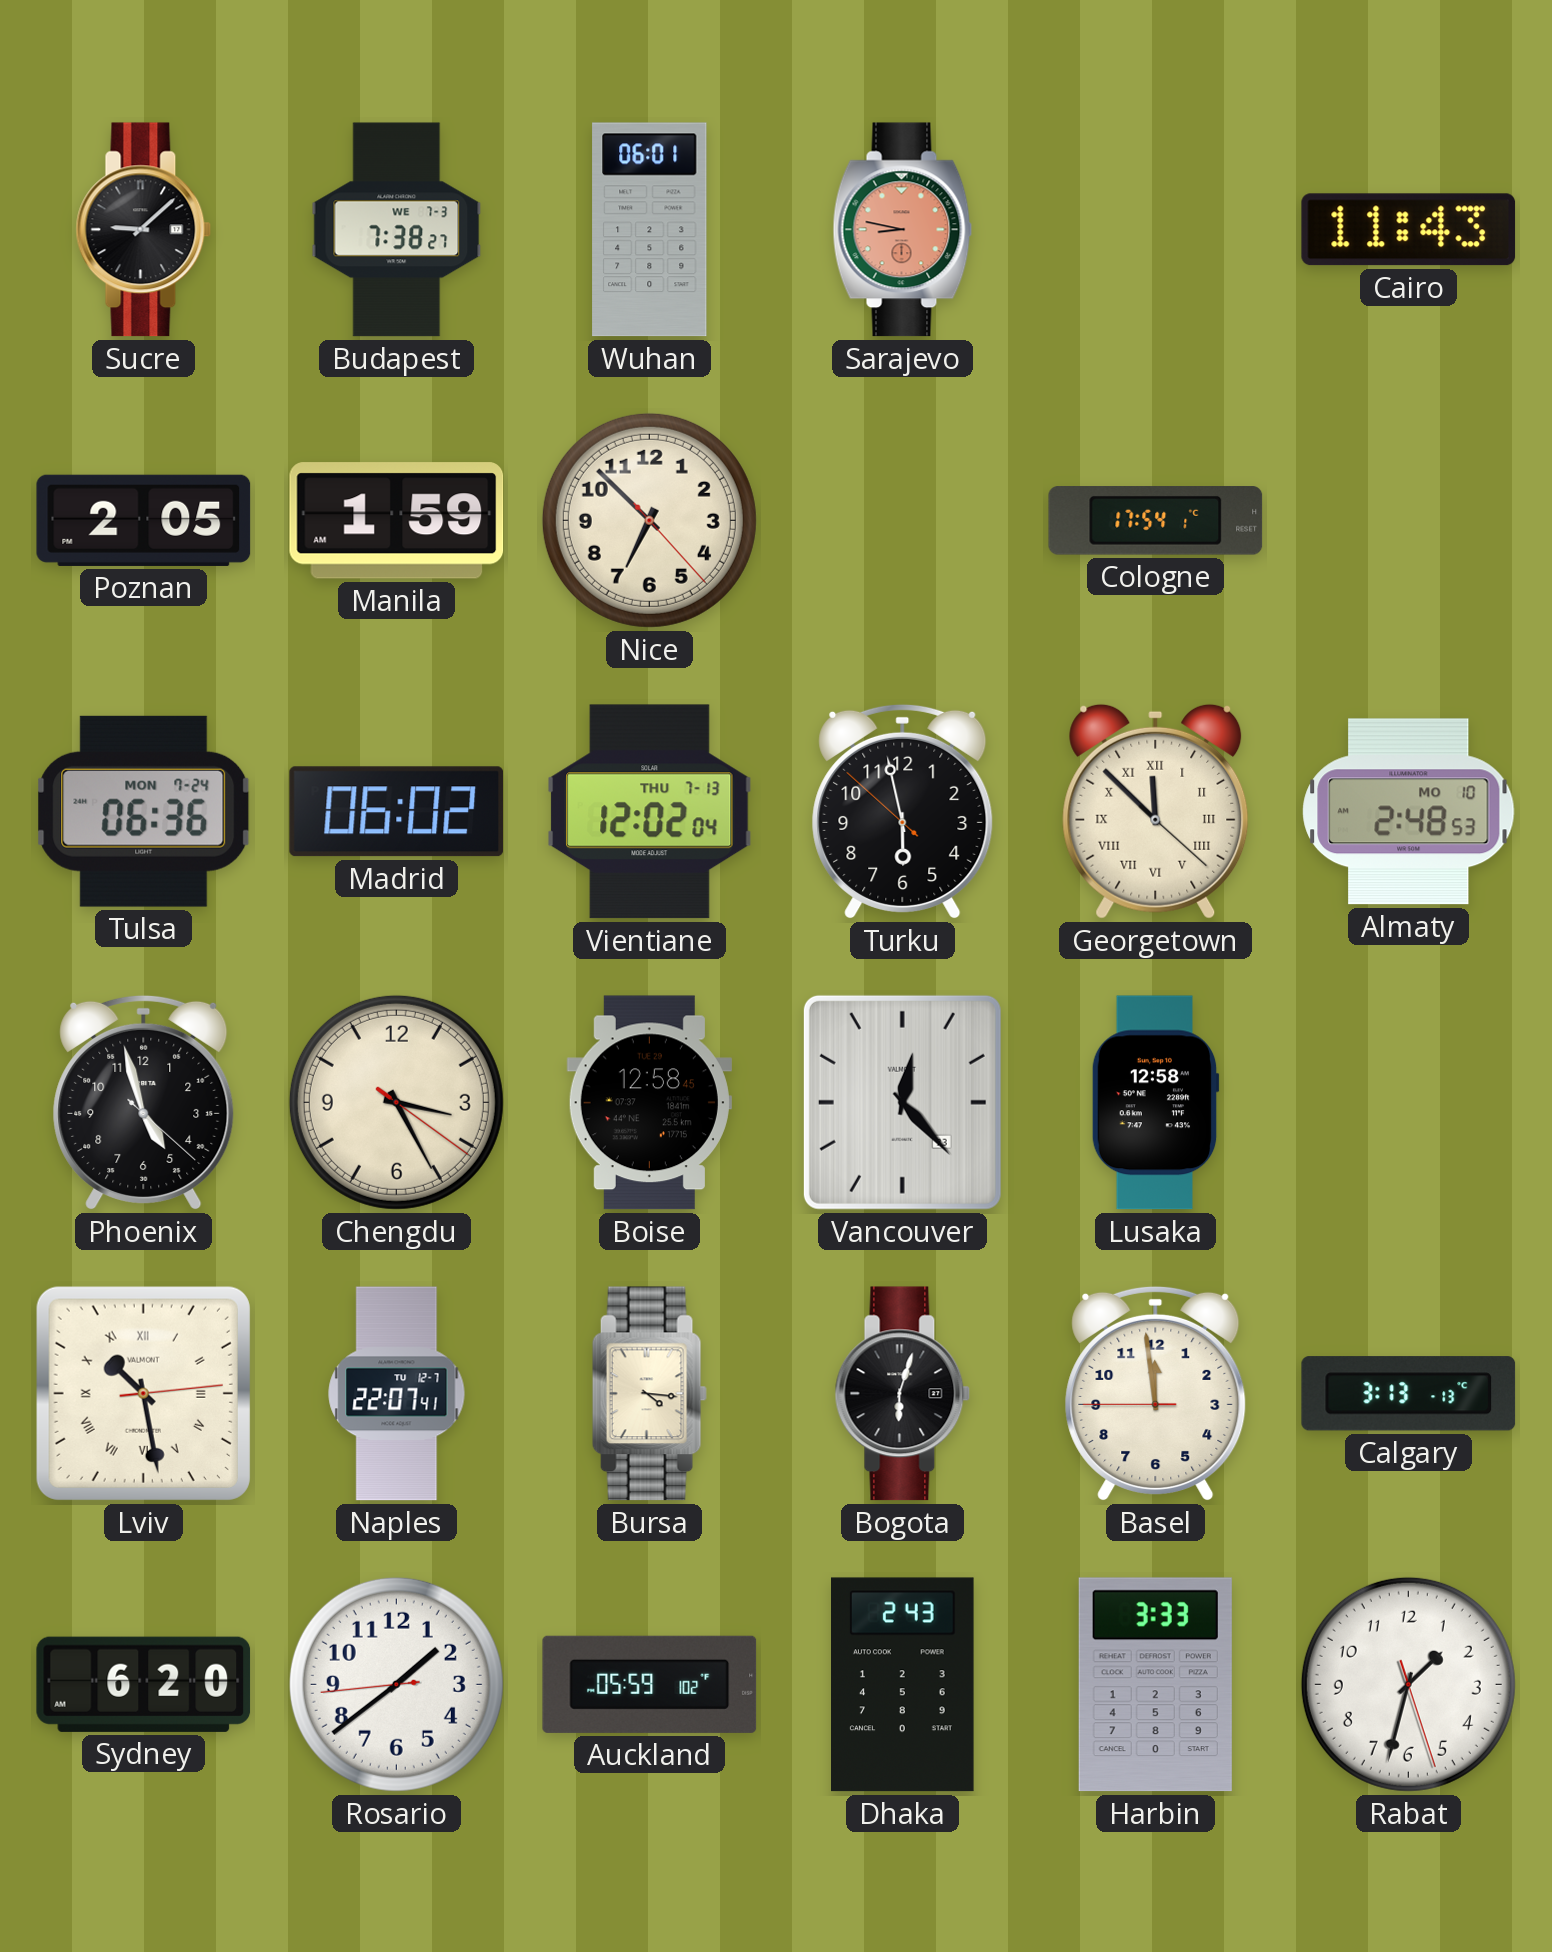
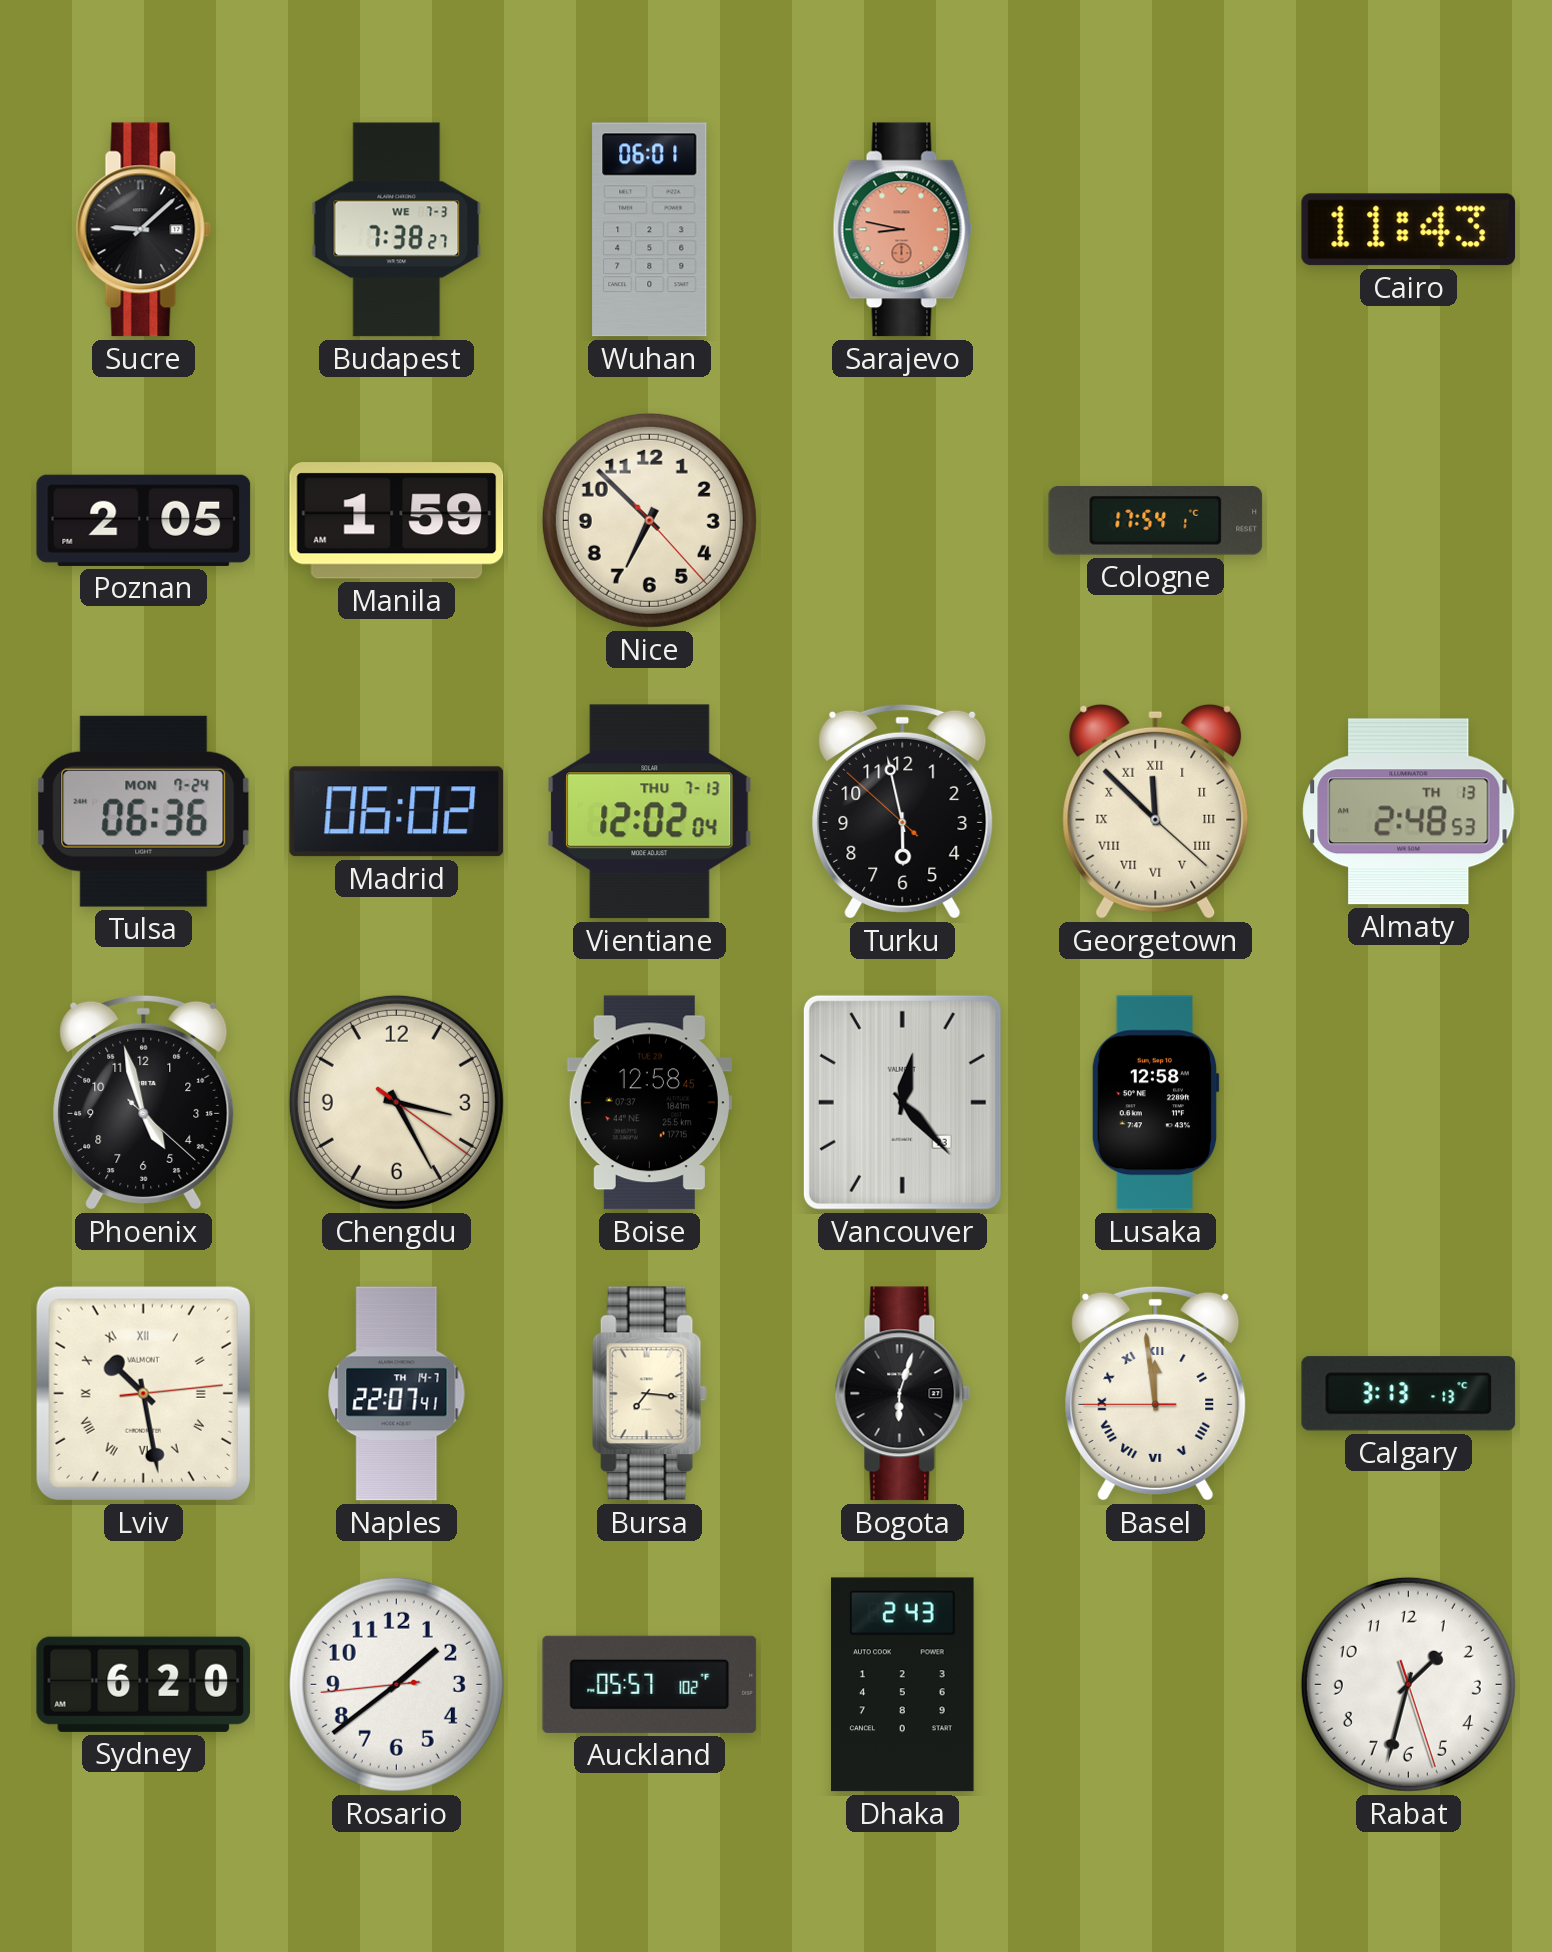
Almaty date: MO 10 -> TH 13 (1409, 812)
Naples date: TU 12-7 -> TH 14-7 (397, 1394)
Bursa: 4:16 -> 7:16 (649, 1394)
Basel numerals: Arabic -> Roman (1156, 1393)
Auckland: 05:59 -> 05:57 (650, 1684)
Harbin: 3:33 -> none (1155, 1685)
